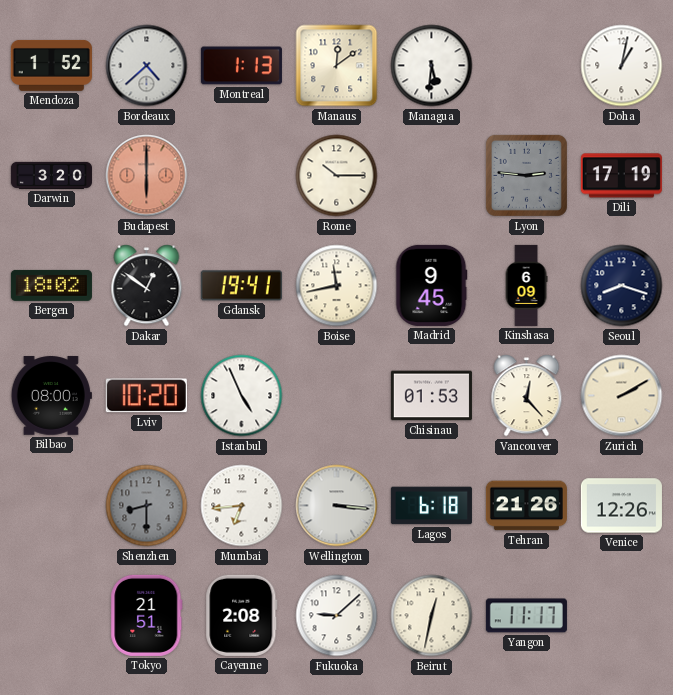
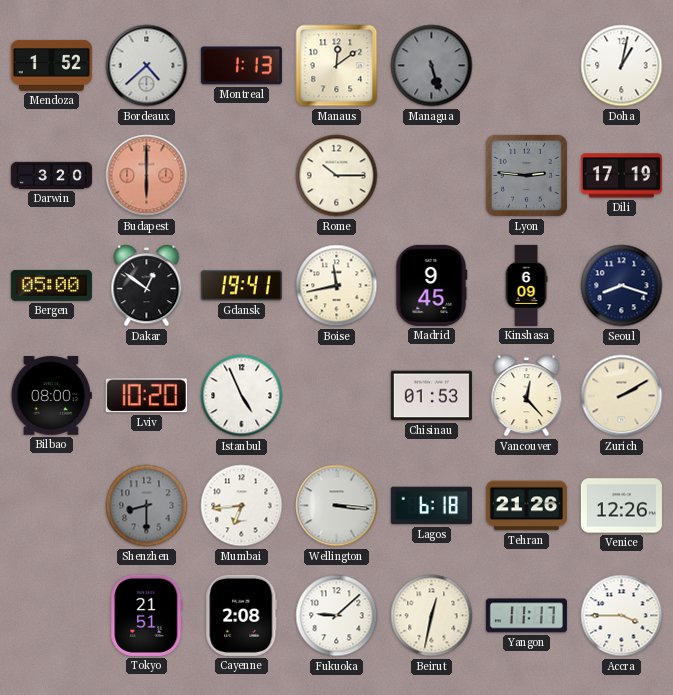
Managua: 5:31 -> 5:27 (432, 66)
Managua dial: white -> grey (432, 66)
Bergen: 18:02 -> 05:00 (51, 285)
Accra: none -> 3:45 (622, 616)
